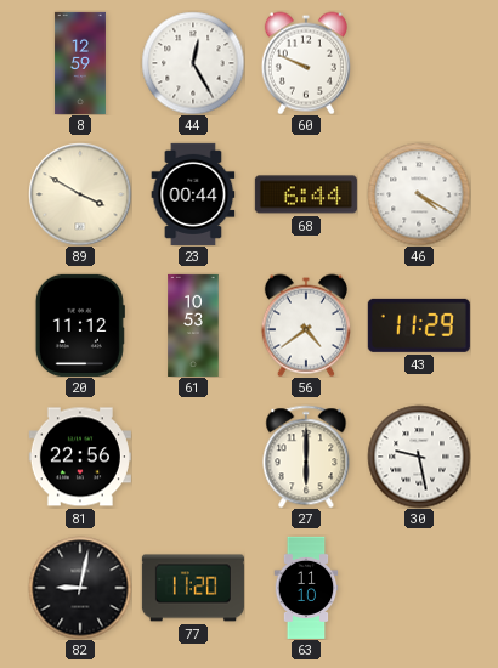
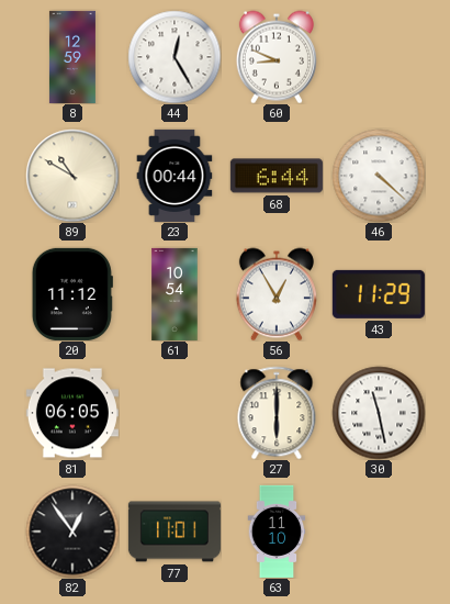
60: 9:49 -> 8:49 (277, 57)
89: 3:50 -> 10:50 (72, 176)
46: 4:20 -> 4:22 (379, 176)
61: 10:53 -> 10:54 (175, 294)
56: 4:39 -> 12:55 (277, 294)
81: 22:56 -> 06:05 (72, 413)
30: 9:28 -> 11:28 (379, 413)
82: 9:02 -> 12:54 (72, 532)
77: 11:20 -> 11:01 (175, 532)
